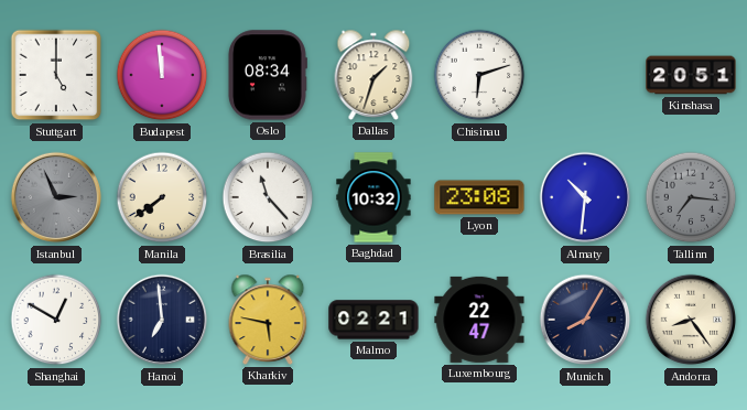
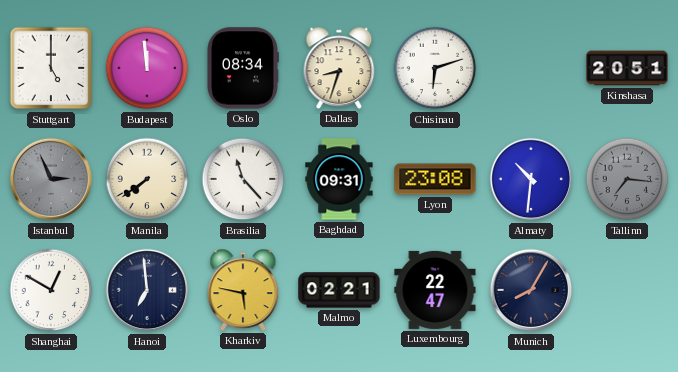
Dallas: 1:33 -> 8:33 (339, 68)
Baghdad: 10:32 -> 09:31 (339, 179)
Andorra: 8:24 -> none (691, 320)
